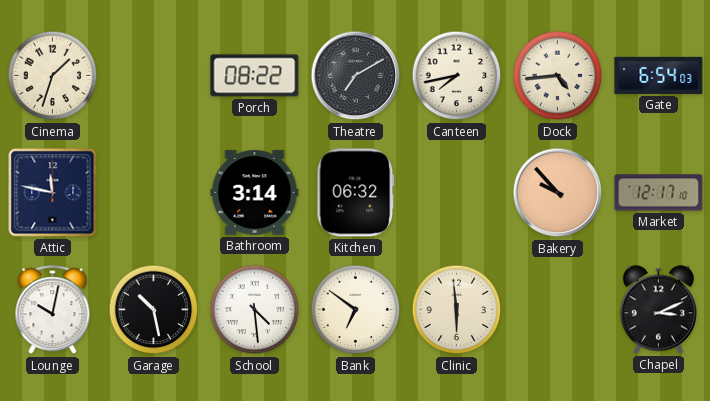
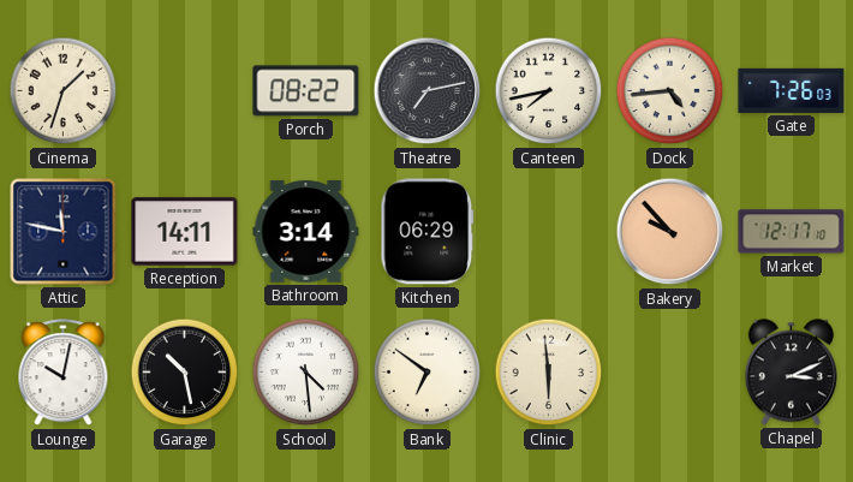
Theatre: 7:10 -> 7:13 (428, 91)
Gate: 6:54 -> 7:26 (792, 90)
Reception: none -> 14:11 (185, 232)
Kitchen: 06:32 -> 06:29 (428, 232)
